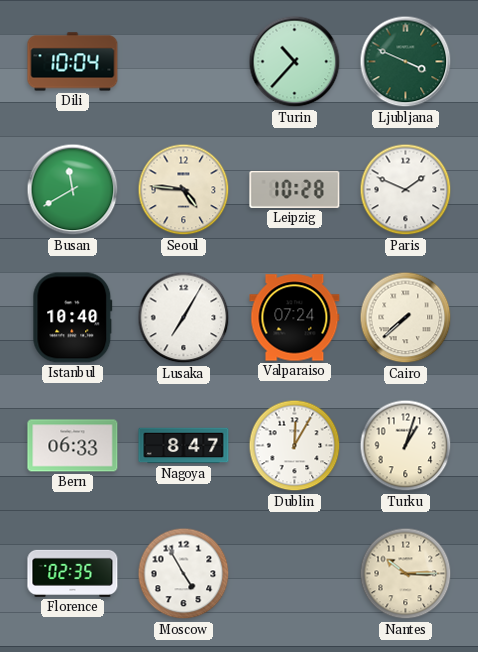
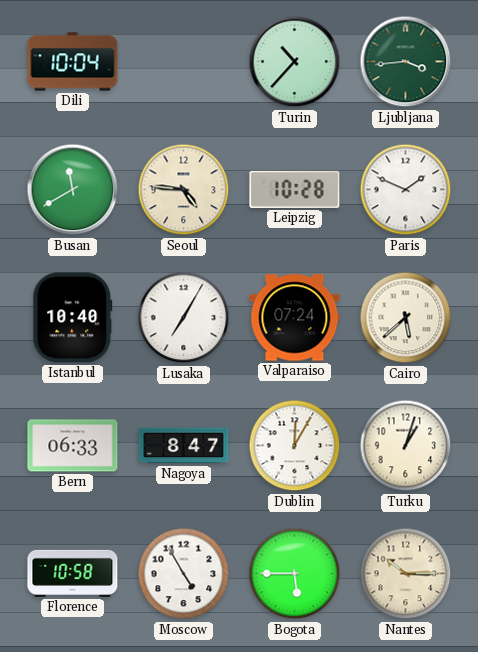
Ljubljana: 3:49 -> 3:44 (406, 62)
Cairo: 7:38 -> 5:38 (406, 318)
Florence: 02:35 -> 10:58 (73, 573)
Bogota: none -> 5:45 (295, 574)
